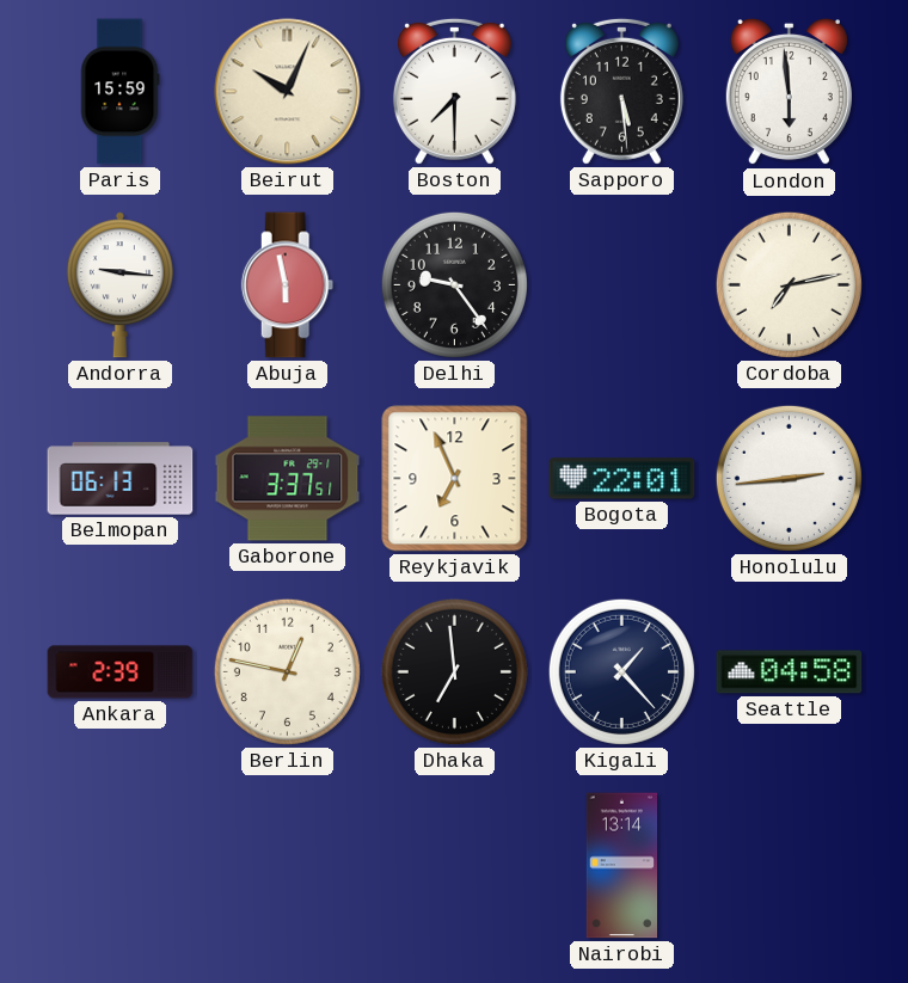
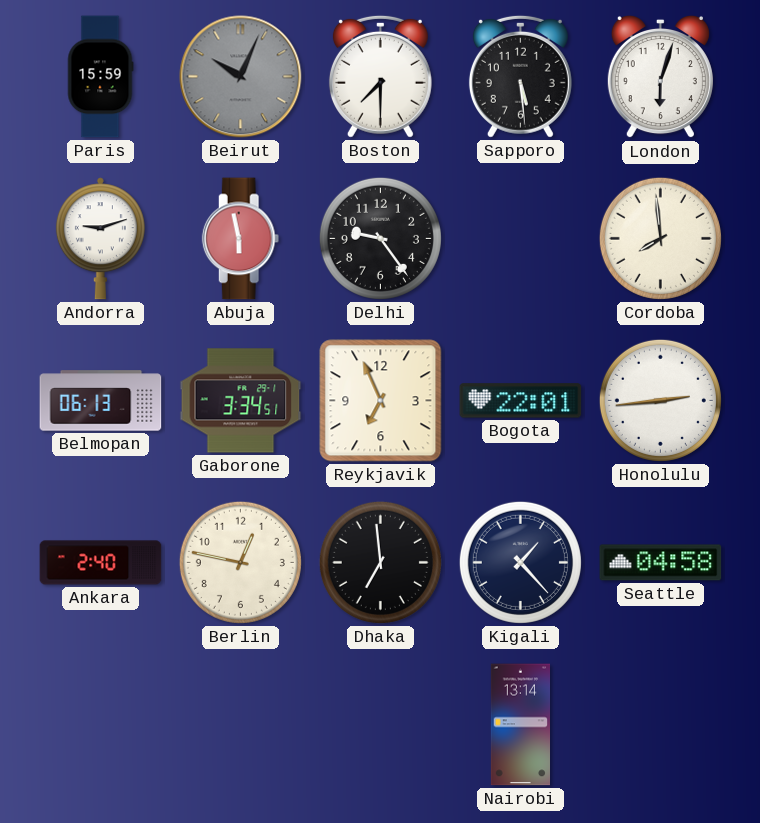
Beirut dial: cream -> grey (241, 77)
London: 5:59 -> 6:03 (660, 77)
Andorra: 9:16 -> 9:12 (100, 239)
Cordoba: 7:13 -> 7:59 (660, 238)
Gaborone: 3:37 -> 3:34 (241, 401)
Ankara: 2:39 -> 2:40 (101, 563)
